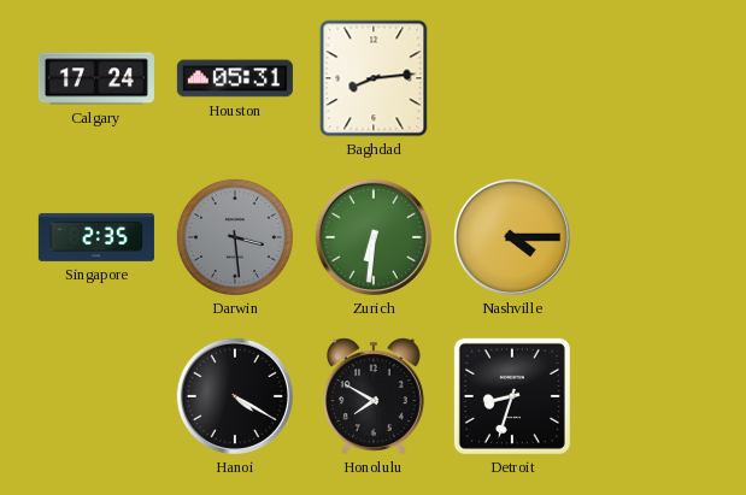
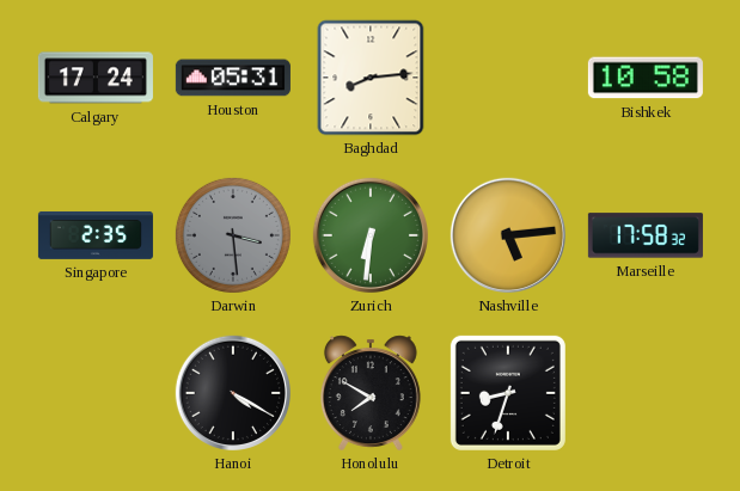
Bishkek: none -> 10:58 (646, 78)
Nashville: 4:15 -> 5:14 (508, 235)
Marseille: none -> 17:58 (646, 235)
